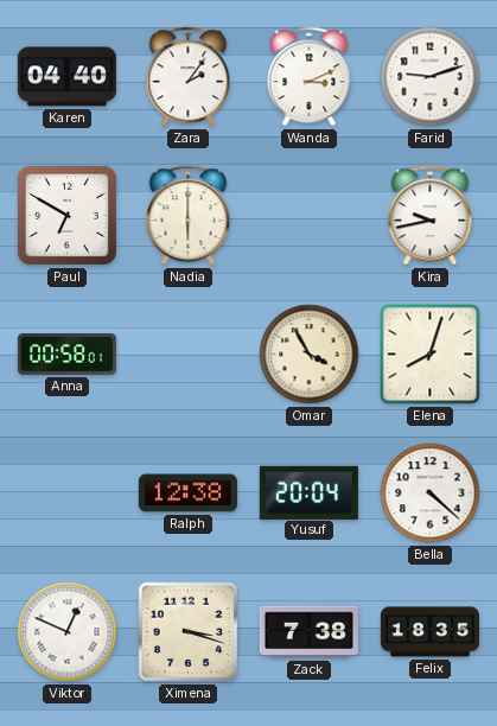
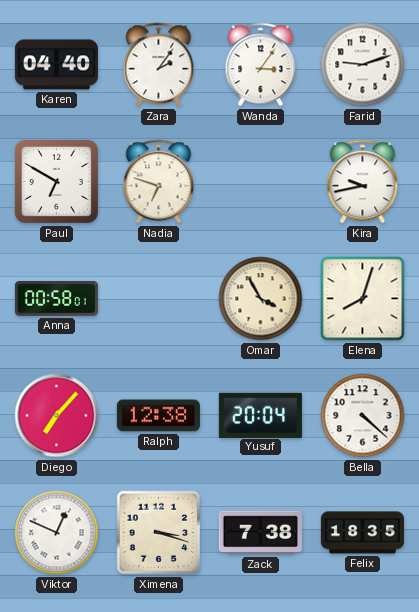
Wanda: 3:11 -> 3:06 (261, 65)
Nadia: 6:00 -> 6:48 (159, 182)
Diego: none -> 7:07 (57, 416)
